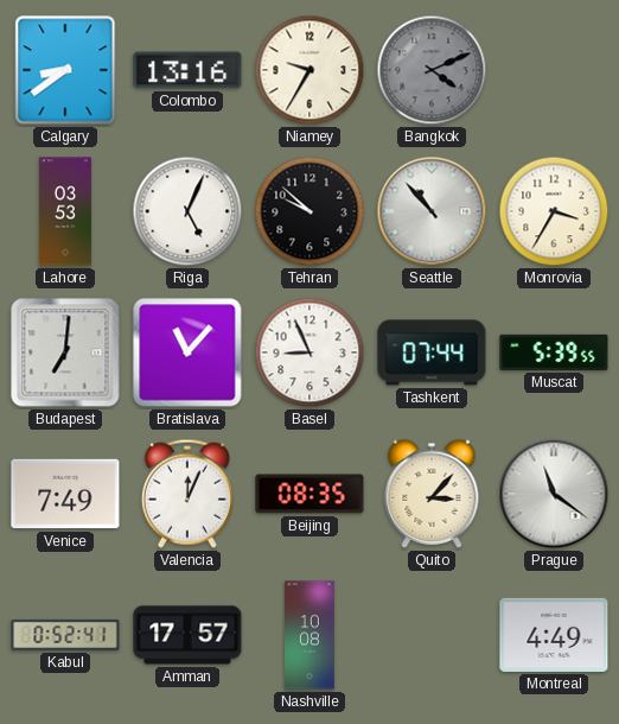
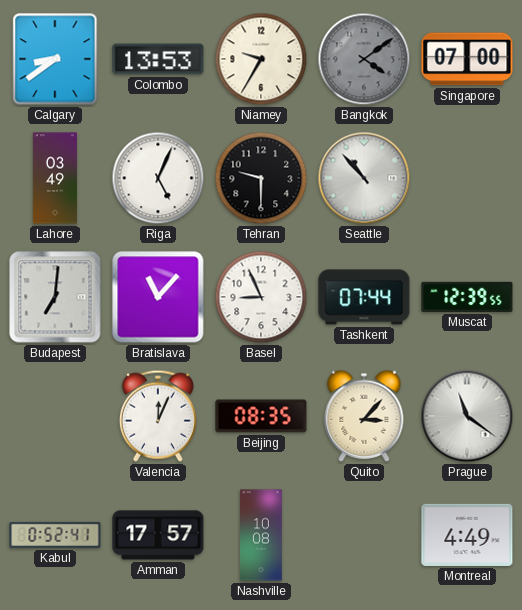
Colombo: 13:16 -> 13:53 (158, 59)
Bangkok: 4:11 -> 4:09 (364, 59)
Singapore: none -> 07:00 (467, 59)
Lahore: 03:53 -> 03:49 (55, 178)
Tehran: 9:52 -> 9:30 (261, 178)
Monrovia: 3:35 -> none (554, 211)
Muscat: 5:39 -> 12:39 (467, 297)
Venice: 7:49 -> none (65, 494)
